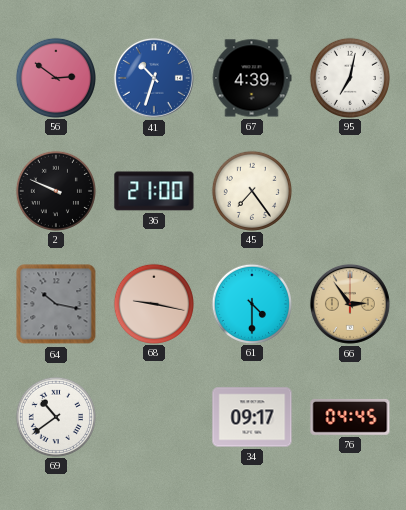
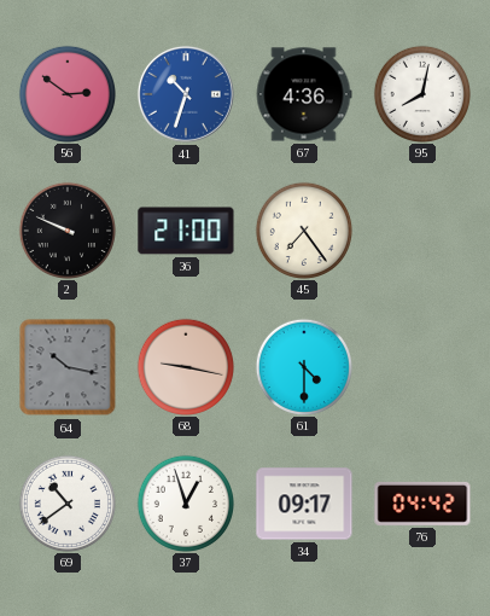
67: 4:39 -> 4:36 (304, 94)
95: 7:02 -> 8:02 (421, 93)
66: 2:54 -> none (350, 304)
37: none -> 12:57 (185, 502)
76: 04:45 -> 04:42 (422, 504)
